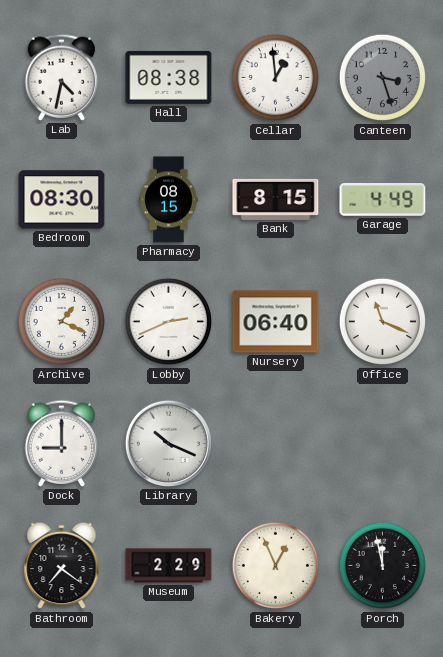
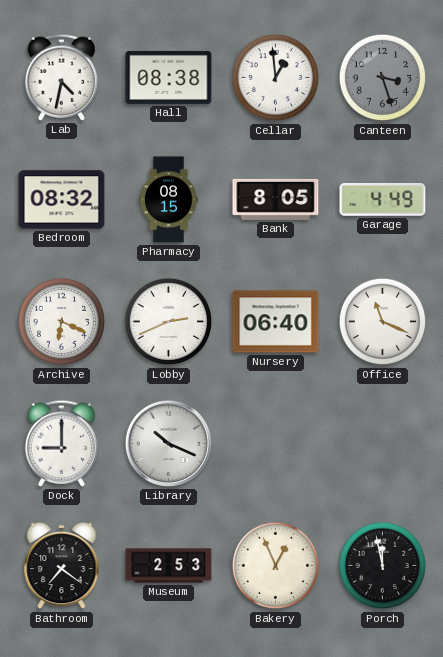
Bedroom: 08:30 -> 08:32 (62, 200)
Bank: 8:15 -> 8:05 (276, 199)
Archive: 1:19 -> 6:19 (62, 322)
Museum: 2:29 -> 2:53 (169, 566)
